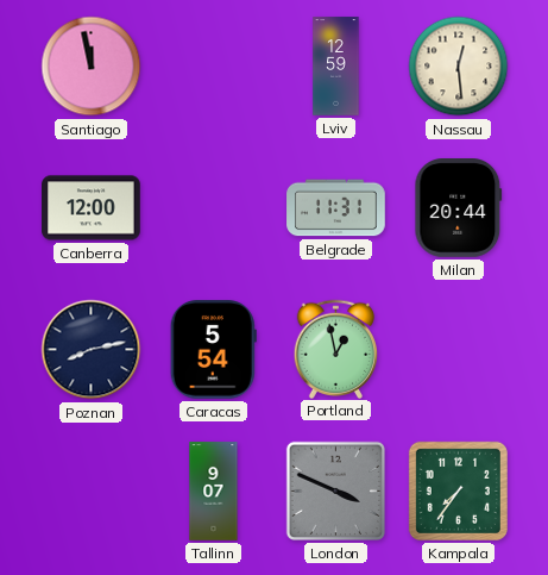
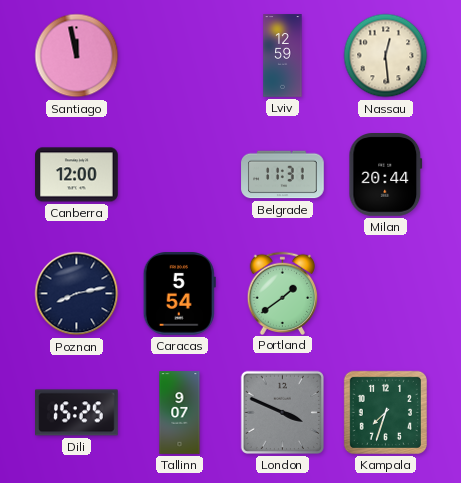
Portland: 12:58 -> 1:39 (283, 293)
Dili: none -> 15:25 (77, 413)
Kampala: 7:36 -> 7:33 (385, 412)
